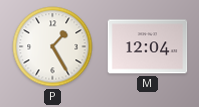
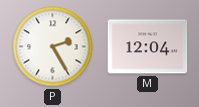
P: 1:25 -> 2:25 (53, 47)
